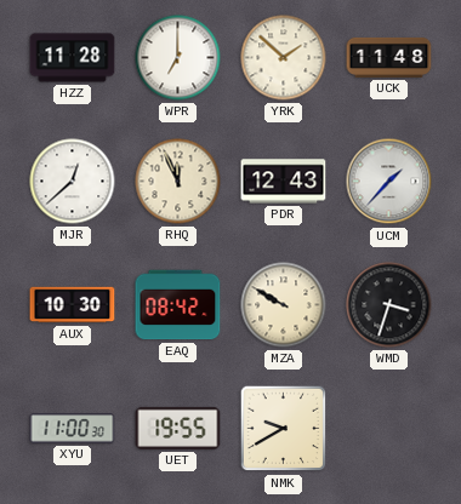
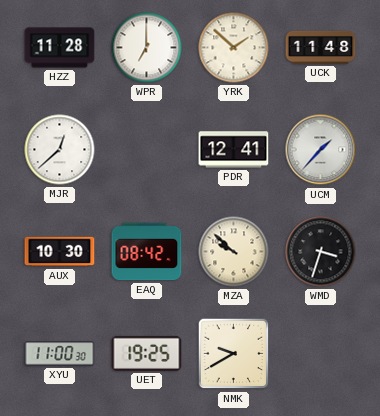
RHQ: 11:56 -> none (178, 182)
PDR: 12:43 -> 12:41 (234, 150)
MZA: 9:50 -> 9:52 (234, 252)
UET: 19:55 -> 19:25 (147, 353)
